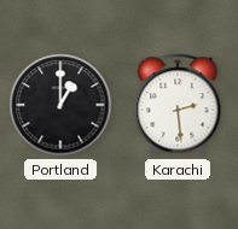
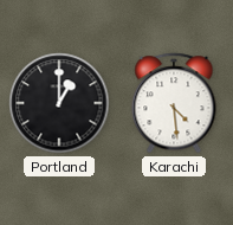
Karachi: 2:29 -> 4:29 (174, 103)
